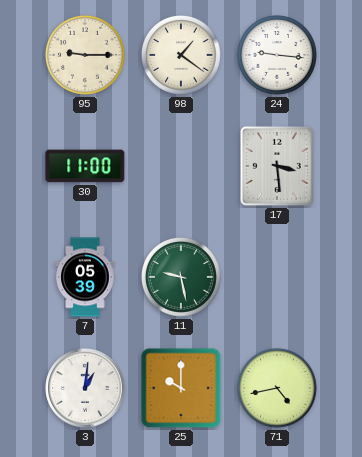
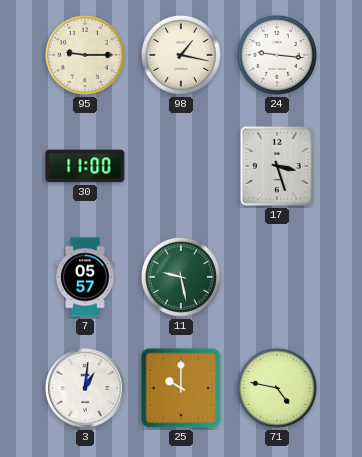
98: 1:21 -> 1:17 (181, 55)
17: 3:29 -> 3:27 (277, 166)
7: 05:39 -> 05:57 (85, 277)
71: 4:43 -> 4:47 (277, 388)
